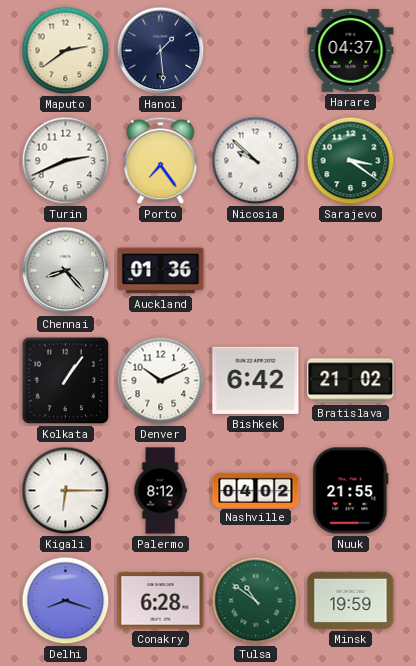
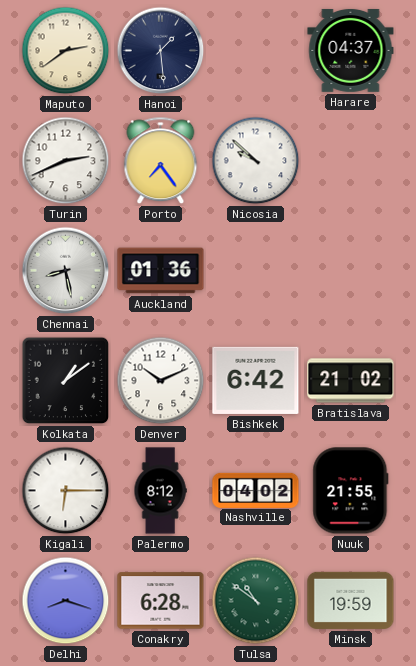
Sarajevo: 3:21 -> none (351, 161)
Chennai: 8:23 -> 8:28 (66, 271)
Kolkata: 1:06 -> 1:09 (66, 381)
